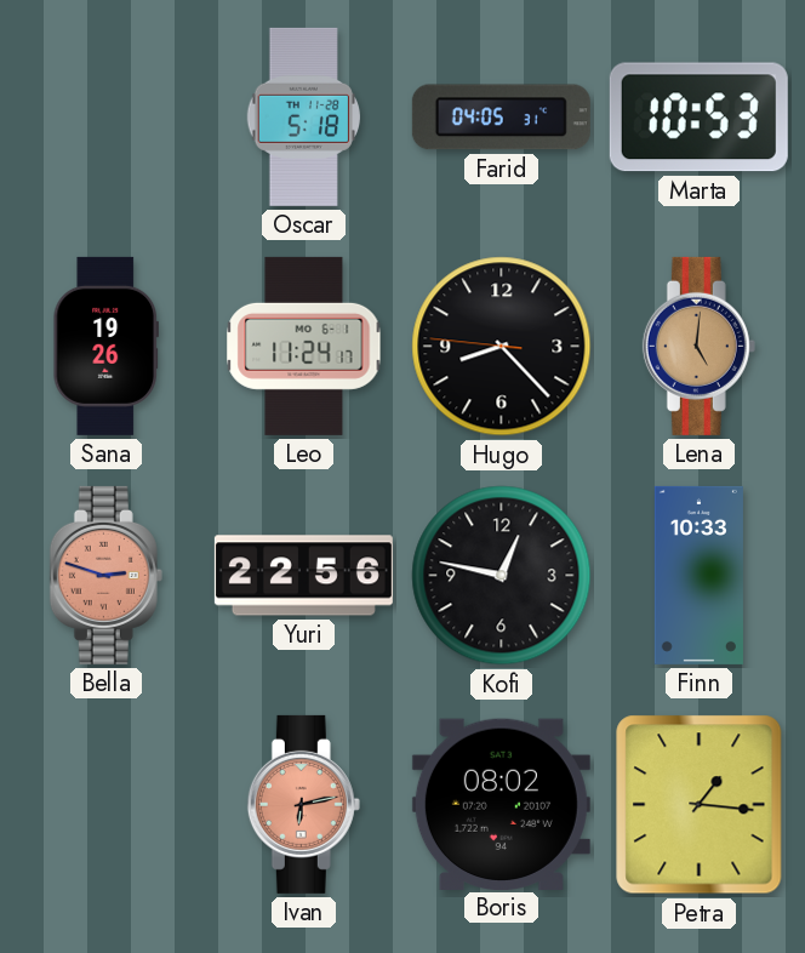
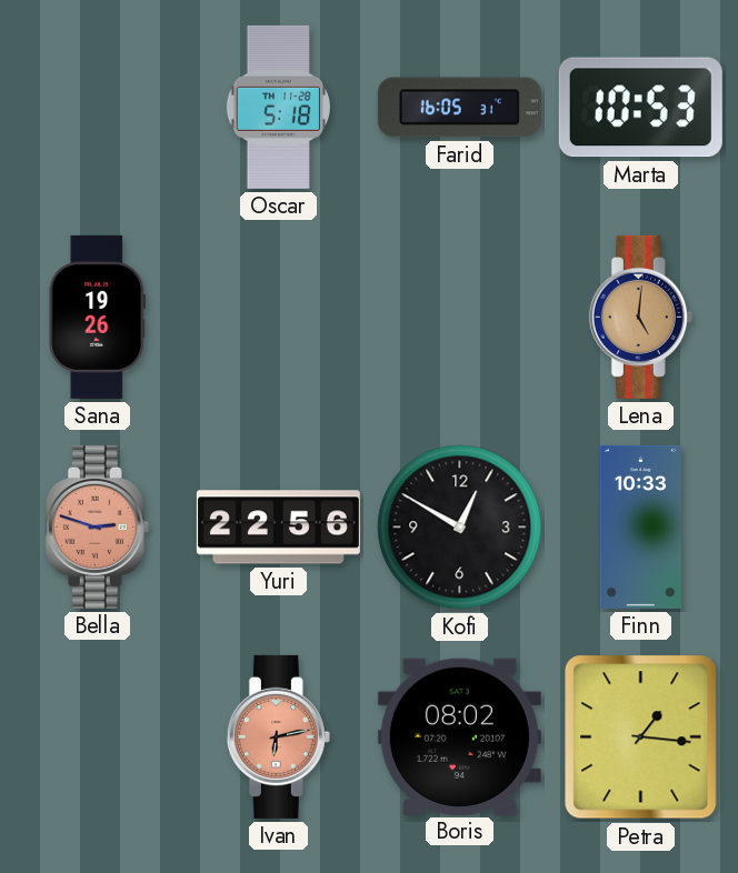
Farid: 04:05 -> 16:05 (459, 108)
Leo: 11:24 -> none (304, 346)
Hugo: 8:22 -> none (502, 347)
Kofi: 12:47 -> 12:50 (460, 528)
